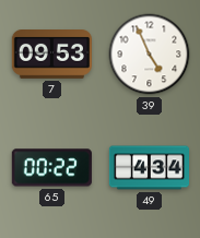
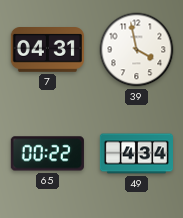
7: 09:53 -> 04:31 (47, 50)
39: 4:56 -> 3:58 (137, 50)
